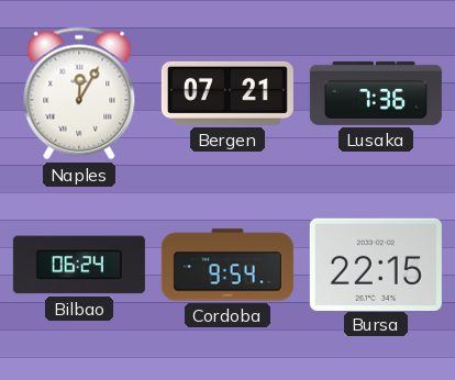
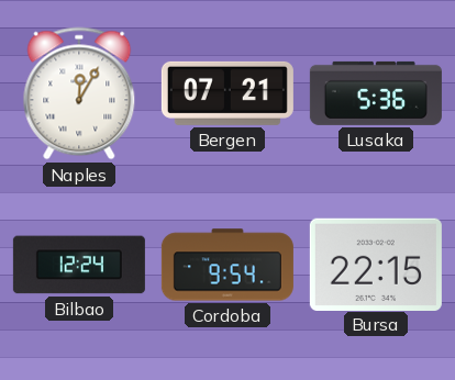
Lusaka: 7:36 -> 5:36 (376, 93)
Bilbao: 06:24 -> 12:24 (79, 265)
